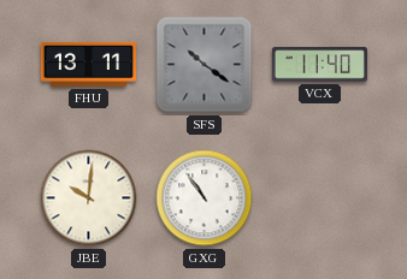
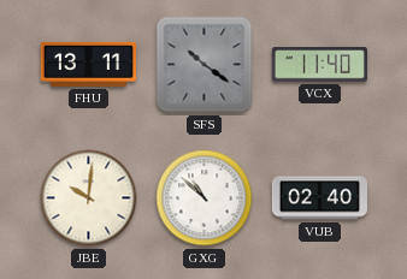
GXG: 10:54 -> 10:52 (205, 198)
VUB: none -> 02:40 (319, 198)
